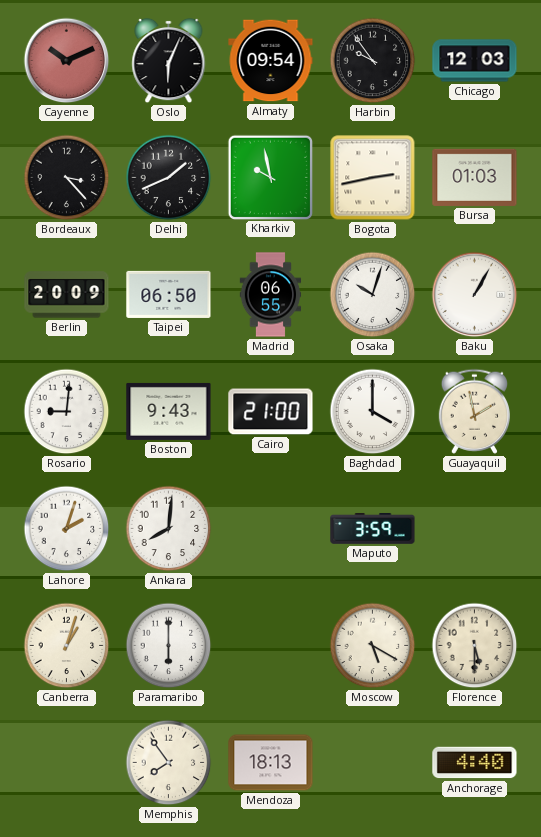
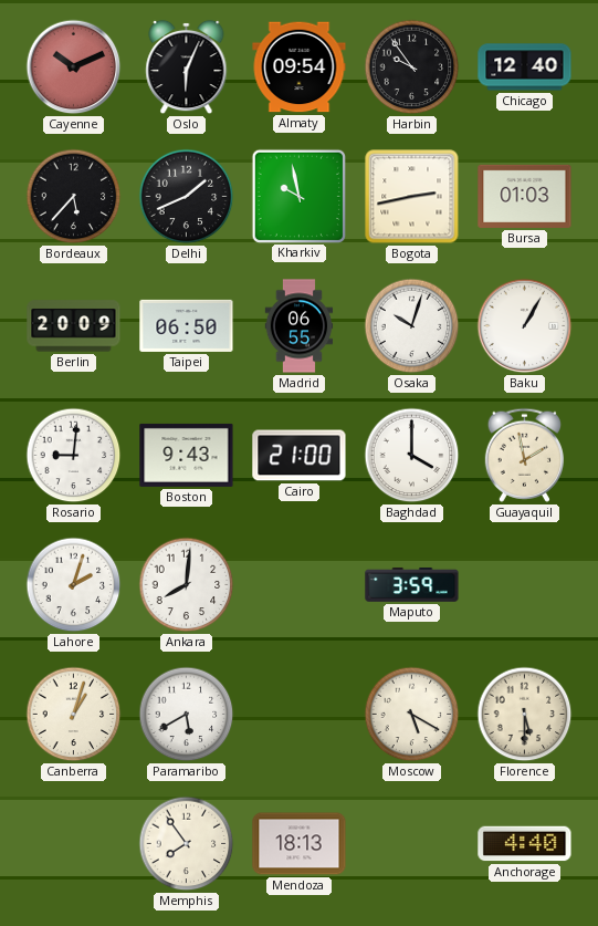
Chicago: 12:03 -> 12:40 (525, 67)
Bordeaux: 3:23 -> 5:37 (74, 197)
Paramaribo: 6:00 -> 5:40 (187, 715)
